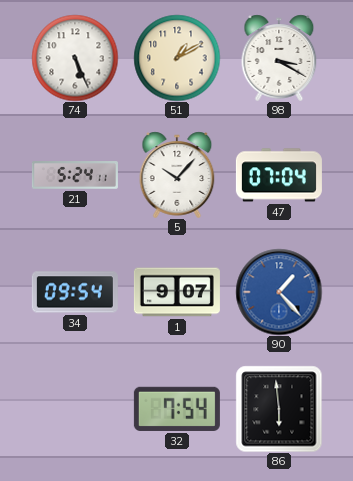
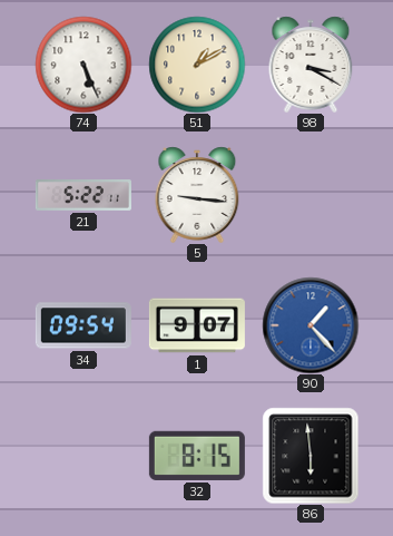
21: 5:24 -> 5:22 (83, 195)
5: 10:07 -> 9:16 (197, 195)
47: 07:04 -> none (279, 175)
32: 7:54 -> 8:15 (197, 456)
